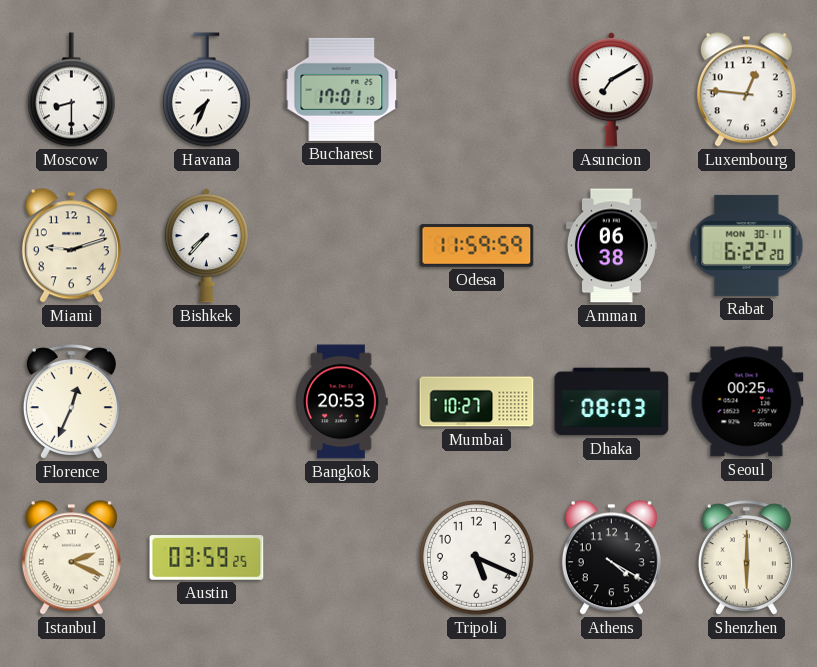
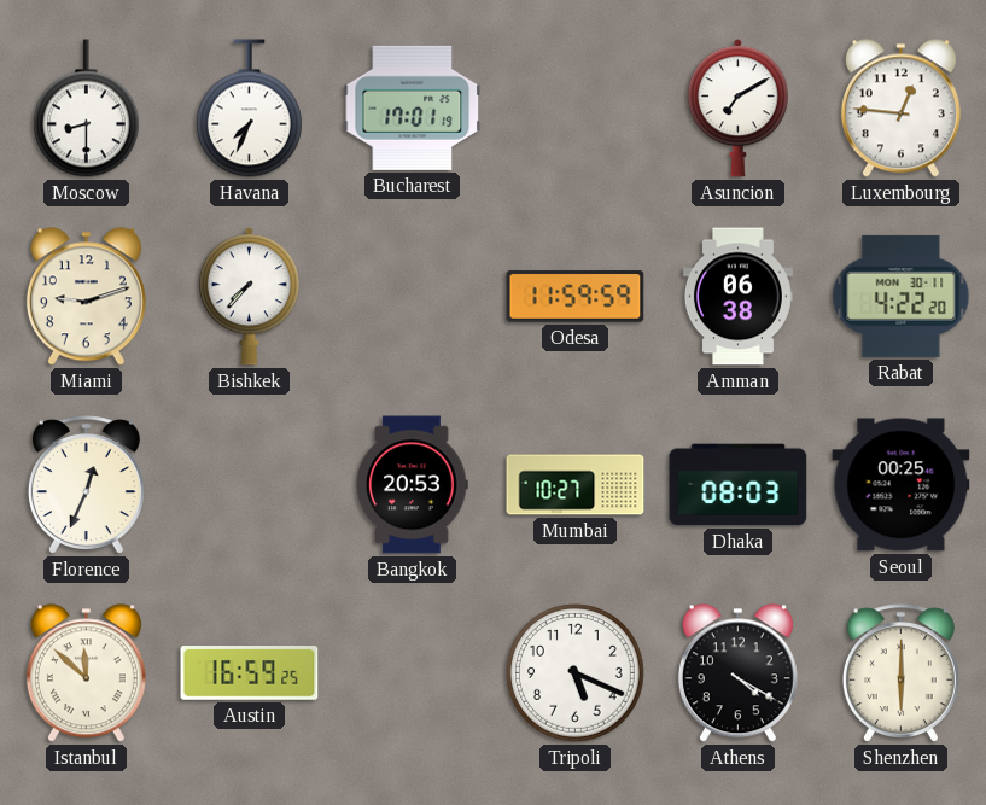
Rabat: 6:22 -> 4:22 (902, 296)
Istanbul: 2:19 -> 11:52 (86, 673)
Austin: 03:59 -> 16:59 (250, 673)
